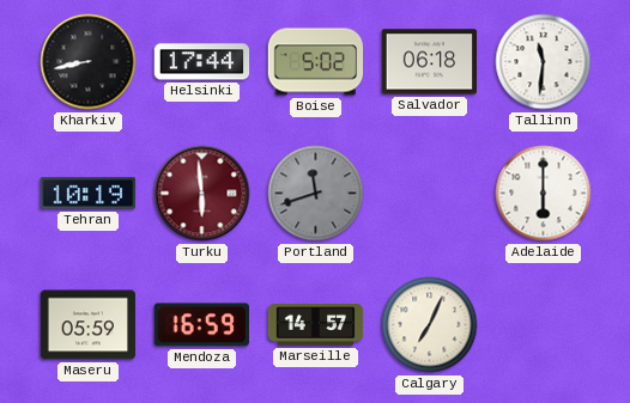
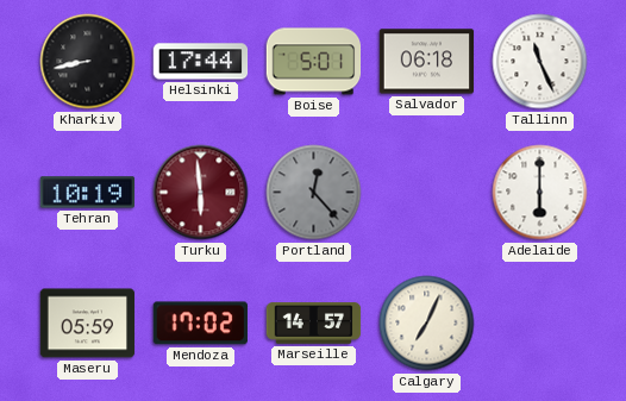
Boise: 5:02 -> 5:01 (314, 62)
Tallinn: 11:31 -> 11:26 (540, 62)
Portland: 11:42 -> 12:23 (314, 193)
Mendoza: 16:59 -> 17:02 (200, 324)
